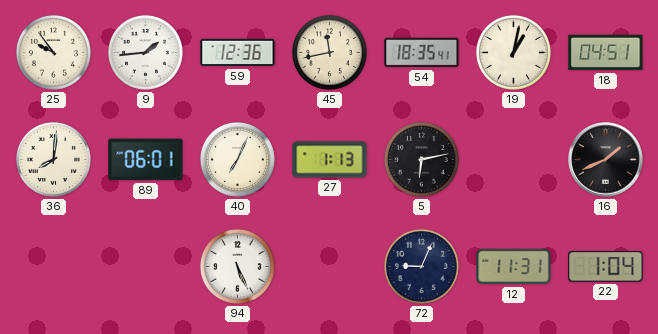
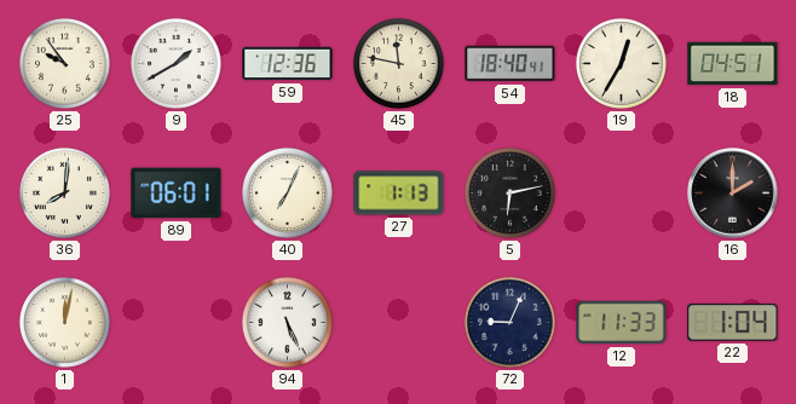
9: 1:44 -> 1:40 (175, 63)
45: 11:43 -> 11:47 (398, 63)
54: 18:35 -> 18:40 (511, 64)
19: 1:02 -> 12:35 (621, 63)
16: 1:41 -> 2:00 (733, 194)
1: none -> 12:02 (64, 322)
12: 11:31 -> 11:33 (622, 323)
